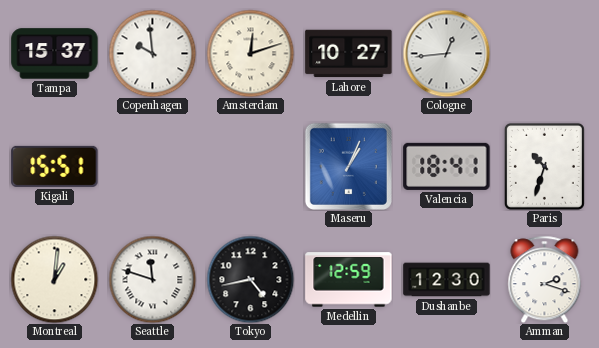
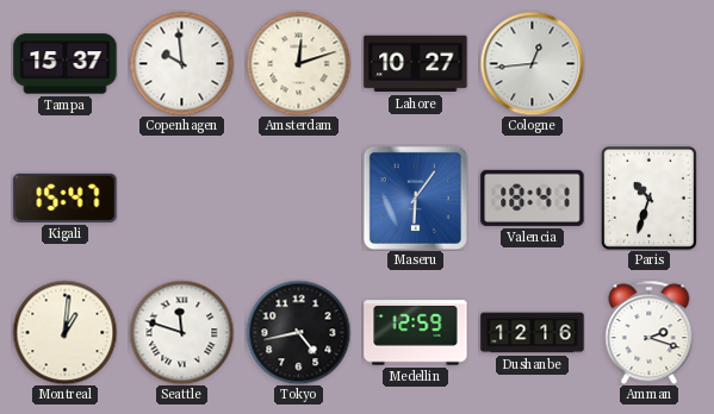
Kigali: 15:51 -> 15:47 (66, 197)
Maseru: 1:04 -> 6:06 (415, 197)
Dushanbe: 12:30 -> 12:16 (533, 333)
